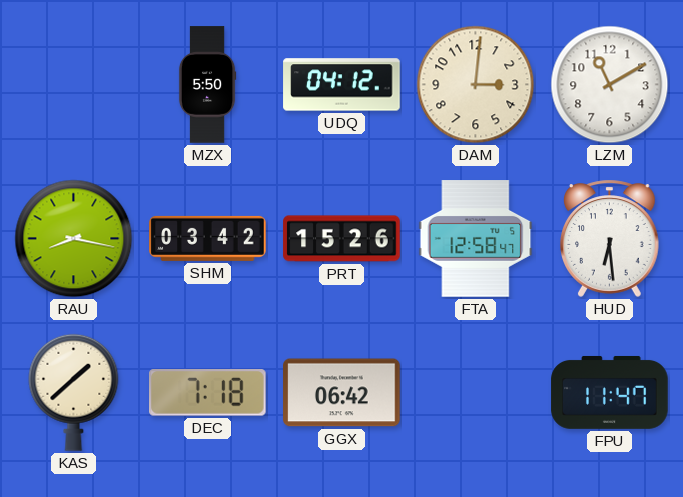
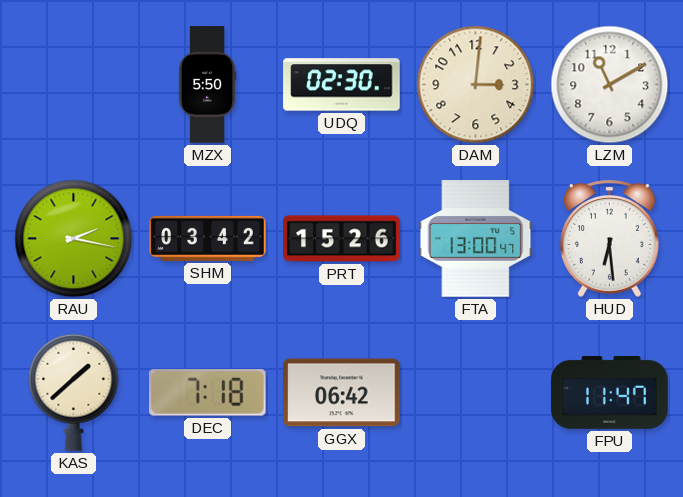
UDQ: 04:12 -> 02:30 (342, 85)
RAU: 8:17 -> 2:17 (74, 239)
FTA: 12:58 -> 13:00 (476, 239)
